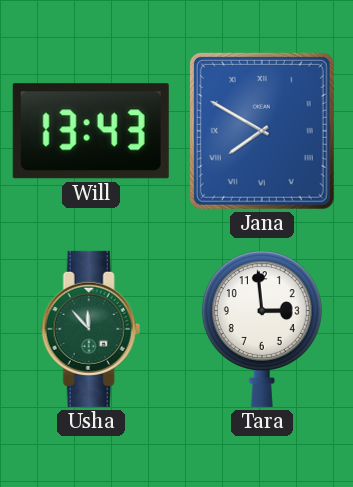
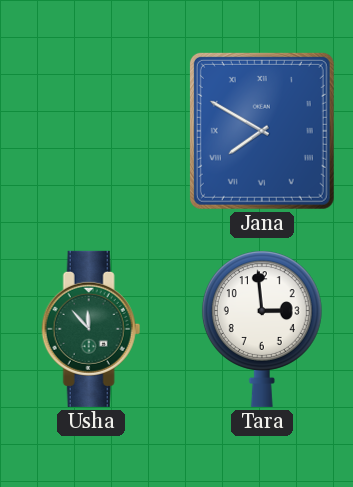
Will: 13:43 -> none (91, 131)
